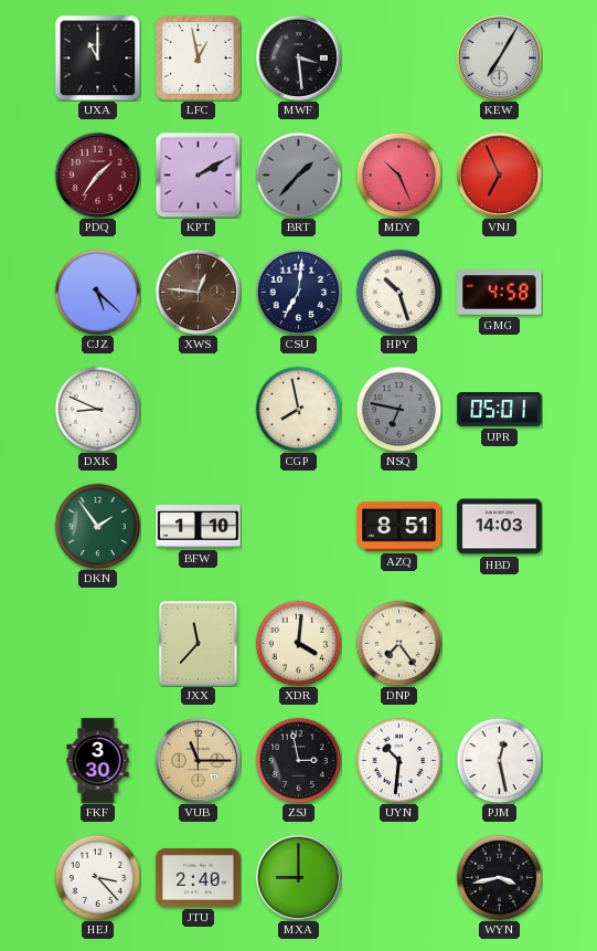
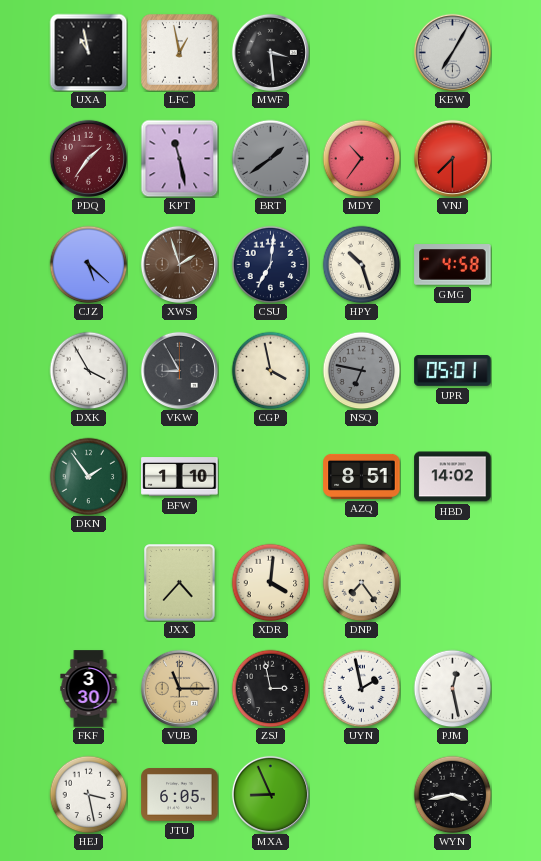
UXA: 11:00 -> 10:58 (88, 52)
KPT: 2:10 -> 11:28 (179, 158)
BRT: 1:37 -> 1:39 (270, 158)
MDY: 10:26 -> 10:36 (361, 158)
VNJ: 6:56 -> 7:30 (452, 158)
XWS: 12:46 -> 1:57 (179, 264)
DXK: 8:49 -> 3:55 (88, 370)
VKW: none -> 8:55 (179, 370)
CGP: 7:58 -> 3:58 (270, 370)
HBD: 14:03 -> 14:02 (453, 477)
JXX: 11:37 -> 4:37 (180, 583)
UYN: 10:31 -> 1:58 (361, 688)
HEJ: 3:23 -> 3:28 (88, 794)
JTU: 2:40 -> 6:05 (180, 795)
MXA: 9:00 -> 8:56 (270, 794)
